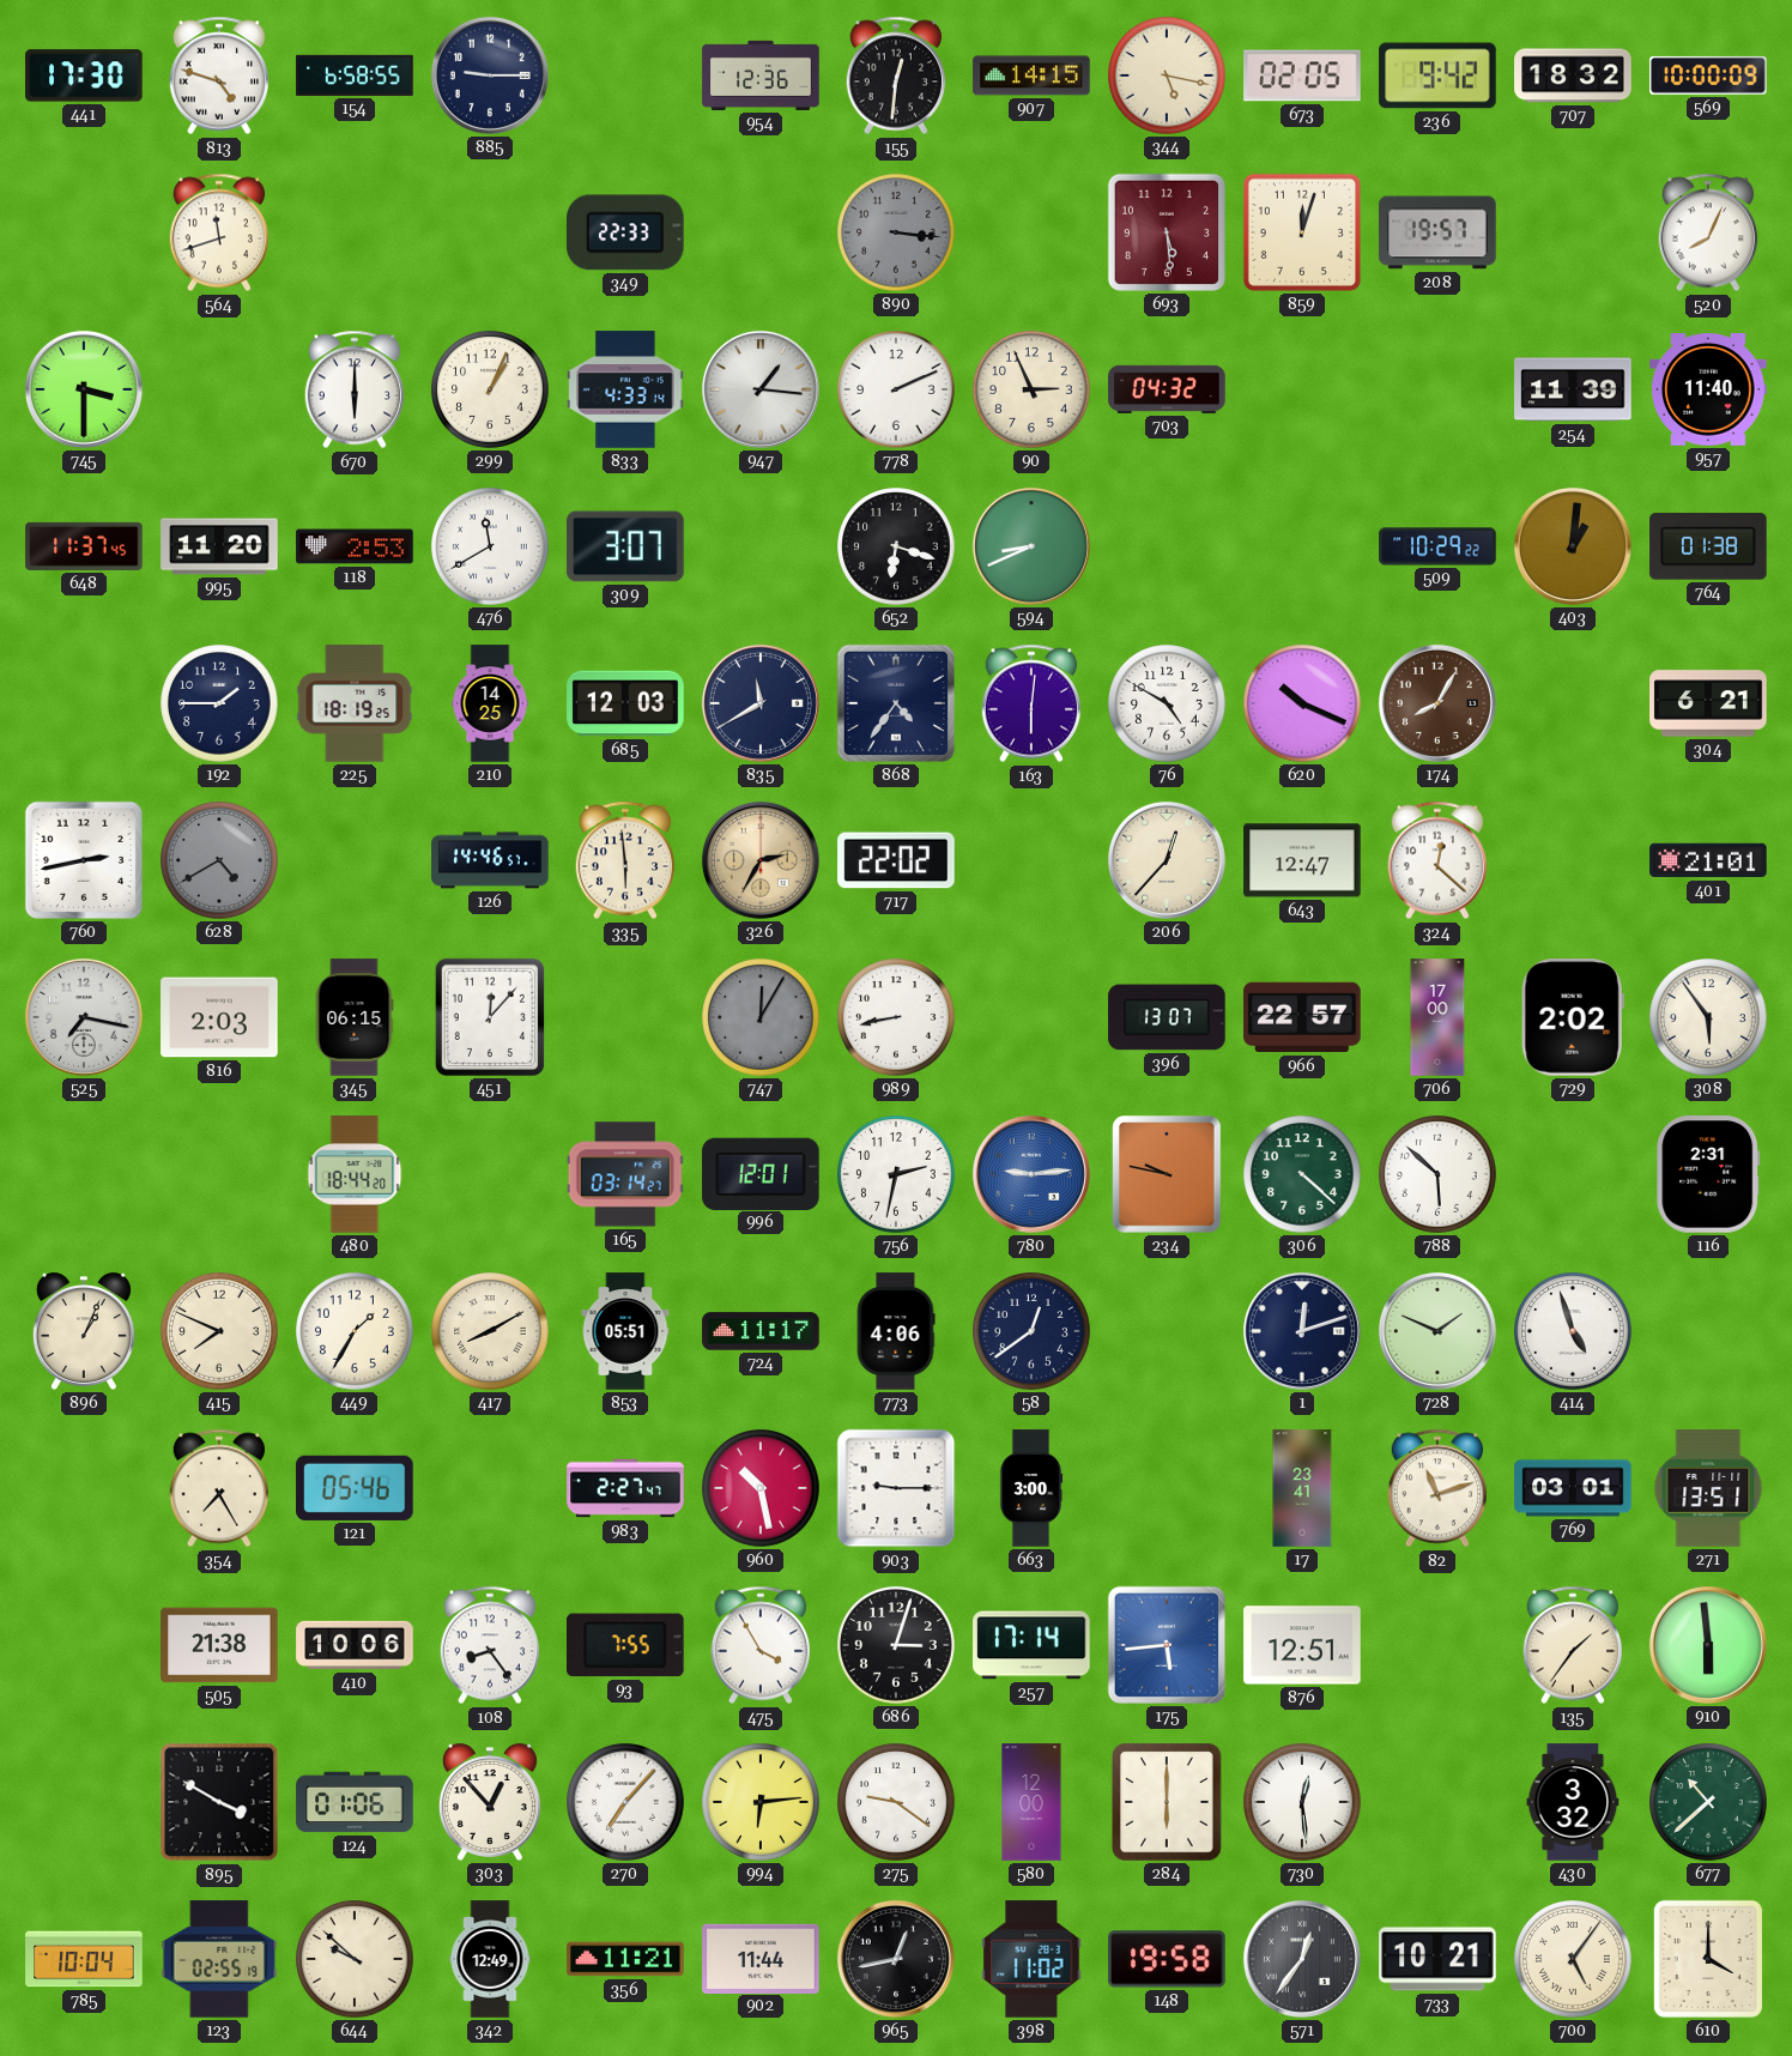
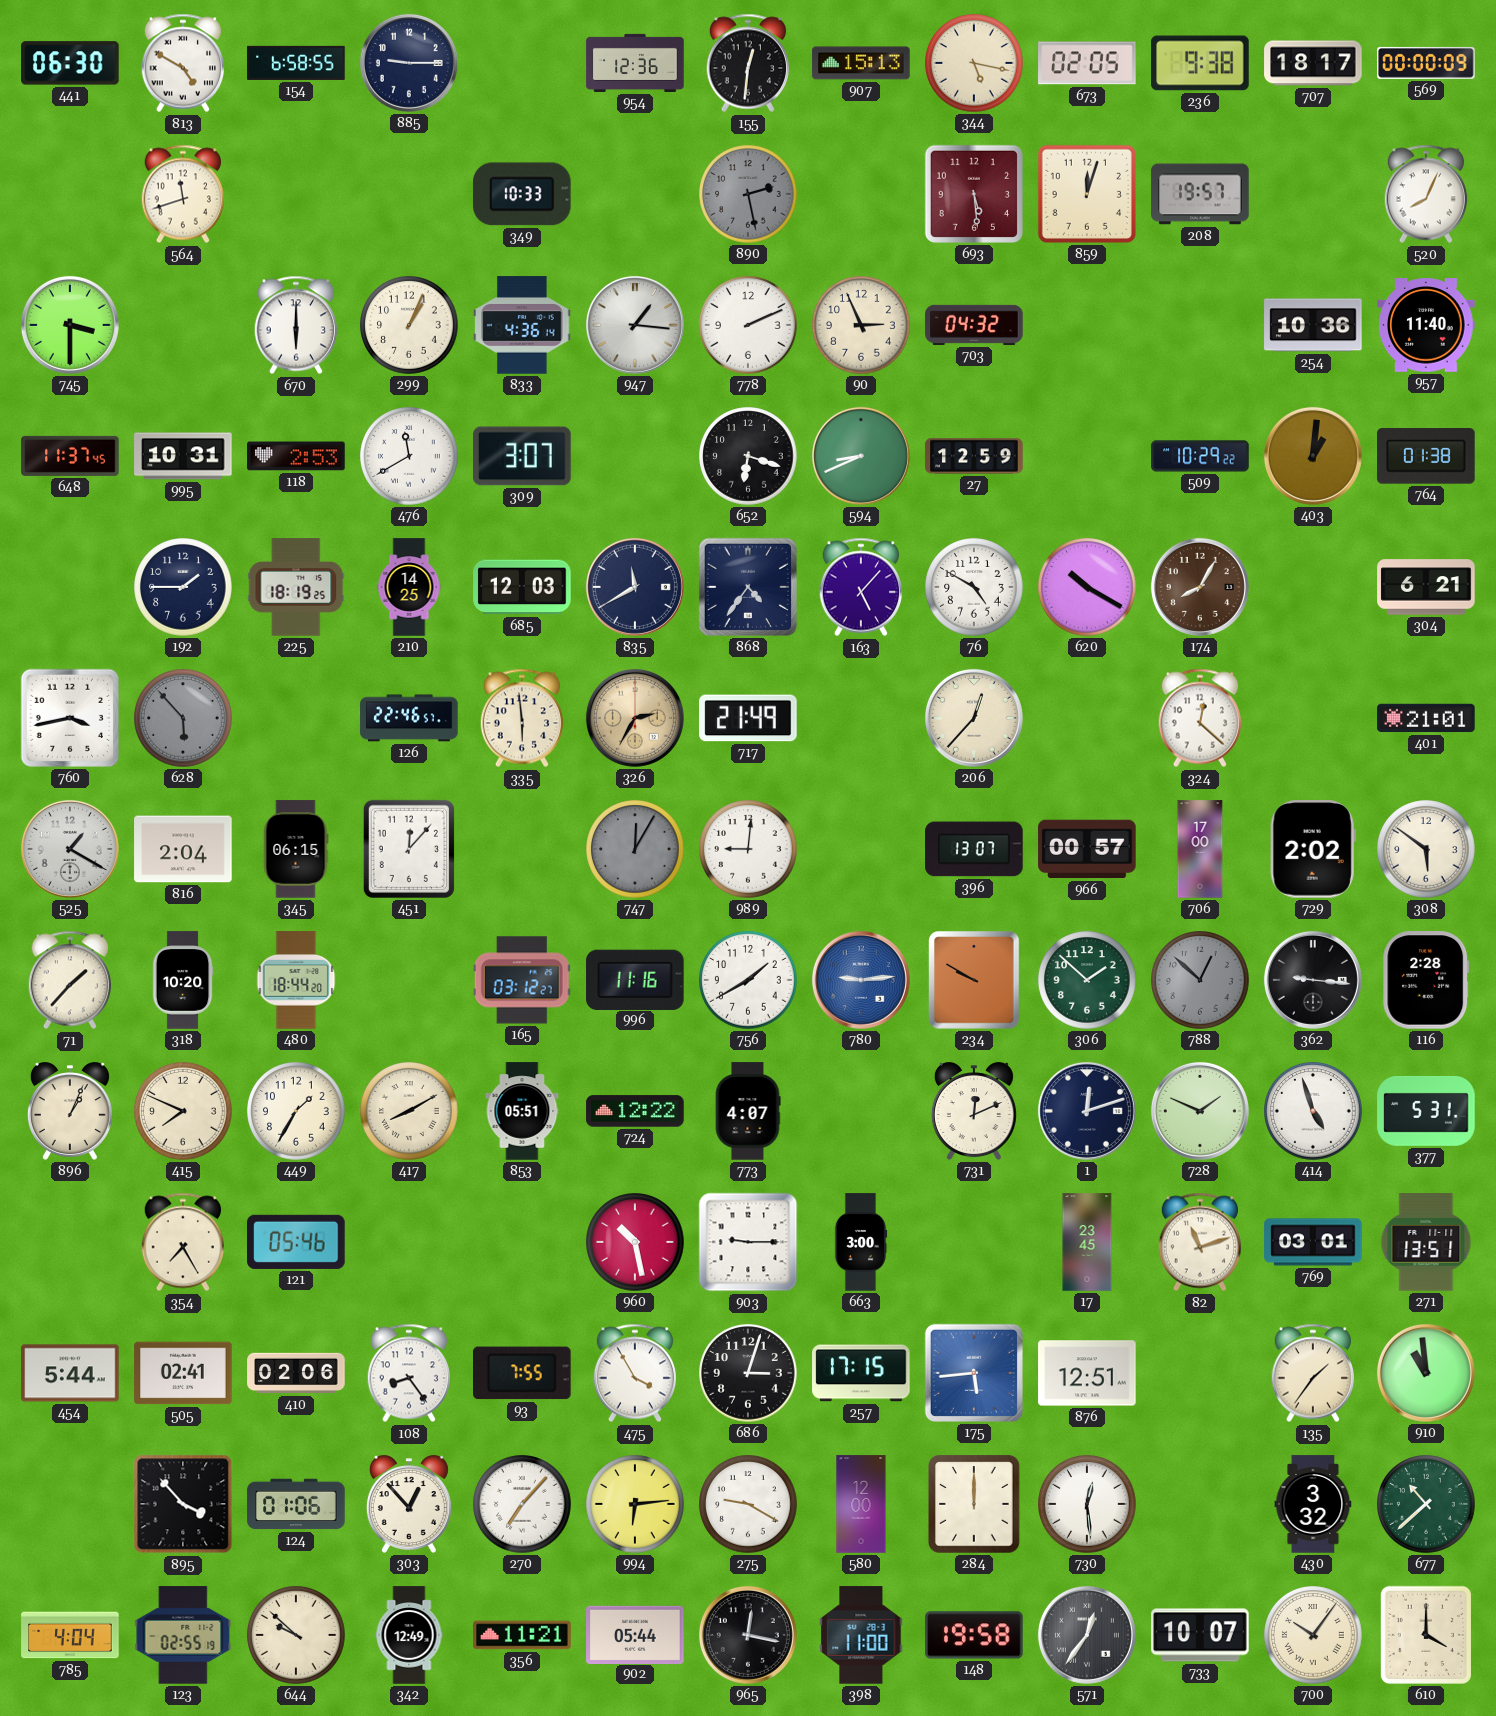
441: 17:30 -> 06:30 (70, 63)
813: 4:48 -> 4:50 (182, 63)
907: 14:15 -> 15:13 (861, 63)
236: 9:42 -> 9:38 (1200, 63)
707: 18:32 -> 18:17 (1313, 63)
569: 10:00 -> 00:00 (1426, 63)
349: 22:33 -> 10:33 (523, 194)
890: 3:16 -> 2:28 (748, 194)
833: 4:33 -> 4:36 (522, 325)
254: 11:39 -> 10:36 (1313, 325)
995: 11:20 -> 10:31 (183, 456)
27: none -> 12:59 (974, 456)
163: 6:01 -> 5:07 (860, 587)
620: 10:19 -> 10:20 (1087, 587)
760: 2:43 -> 3:43 (70, 718)
628: 4:40 -> 5:53 (183, 718)
126: 14:46 -> 22:46 (409, 718)
717: 22:02 -> 21:49 (748, 718)
643: 12:47 -> none (1302, 860)
525: 7:17 -> 1:20 (70, 849)
816: 2:03 -> 2:04 (183, 849)
989: 8:43 -> 9:01 (748, 849)
966: 22:57 -> 00:57 (1087, 849)
308: 5:54 -> 5:51 (1426, 849)
71: none -> 1:37 (69, 980)
318: none -> 10:20 (183, 980)
165: 03:14 -> 03:12 (522, 980)
996: 12:01 -> 11:16 (635, 979)
756: 2:32 -> 1:40 (748, 980)
234: 9:47 -> 9:50 (974, 980)
306: 4:22 -> 1:52 (1087, 980)
788: 5:52 -> 12:52 (1200, 980)
788 dial: white -> grey (1200, 980)
362: none -> 9:16 (1313, 980)
116: 2:31 -> 2:28 (1426, 980)
724: 11:17 -> 12:22 (635, 1111)
773: 4:06 -> 4:07 (748, 1111)
58: 12:39 -> none (1031, 1331)
731: none -> 12:11 (974, 1111)
377: none -> 5:31 (1426, 1112)
983: 2:27 -> none (625, 1488)
17: 23:41 -> 23:45 (1087, 1242)
454: none -> 5:44 (70, 1373)
505: 21:38 -> 02:41 (183, 1373)
410: 10:06 -> 02:06 (296, 1373)
257: 17:14 -> 17:15 (861, 1373)
910: 5:59 -> 10:59 (1426, 1373)
895: 3:50 -> 3:53 (183, 1504)
275: 9:21 -> 9:20 (748, 1504)
284: 6:00 -> 12:00 (974, 1504)
785: 10:04 -> 4:04 (70, 1635)
902: 11:44 -> 05:44 (635, 1634)
965: 12:43 -> 12:17 (748, 1635)
398: 11:02 -> 11:00 (861, 1635)
733: 10:21 -> 10:07 (1200, 1635)
700: 5:06 -> 10:06 (1313, 1635)
